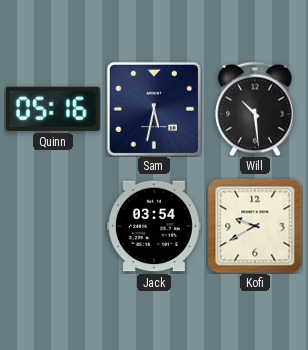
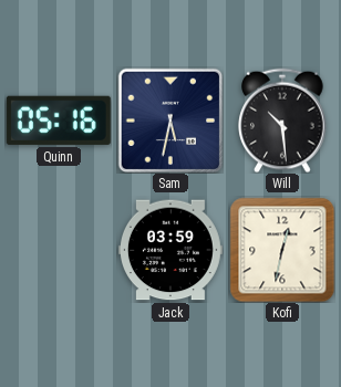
Jack: 03:54 -> 03:59 (170, 250)
Kofi: 9:40 -> 12:32 (282, 250)
